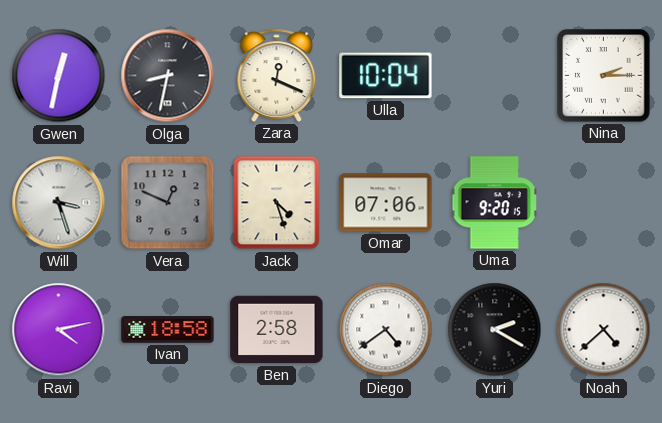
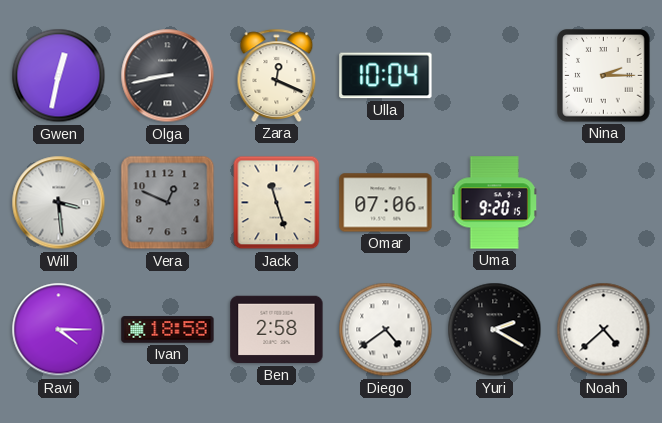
Olga: 8:32 -> 8:43 (168, 76)
Will: 3:27 -> 3:29 (59, 203)
Jack: 4:27 -> 11:27 (277, 203)
Ravi: 4:13 -> 4:15 (59, 330)
